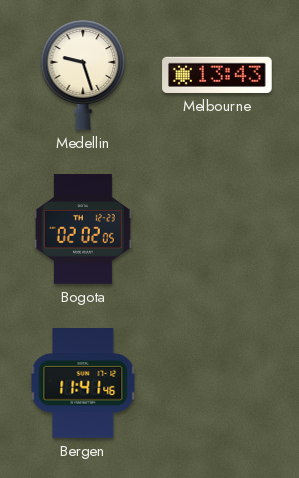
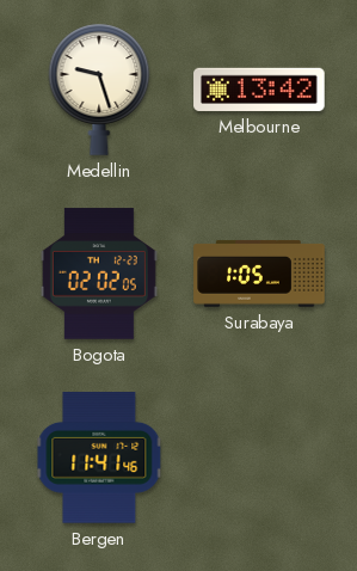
Melbourne: 13:43 -> 13:42 (259, 90)
Surabaya: none -> 1:05 (259, 274)
